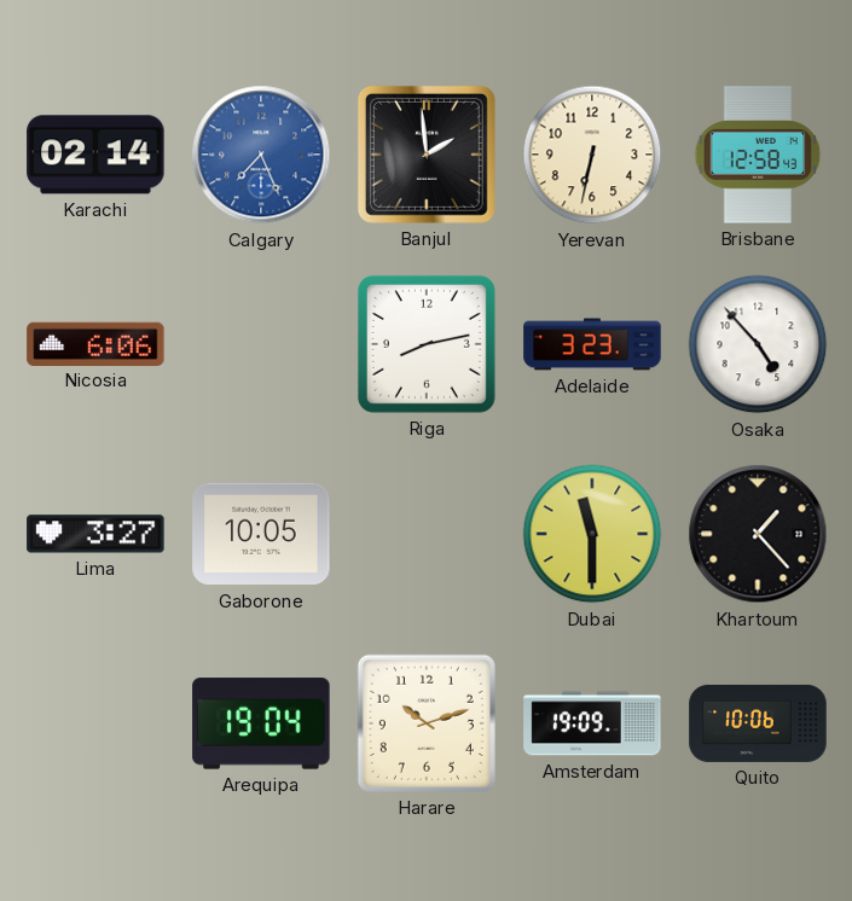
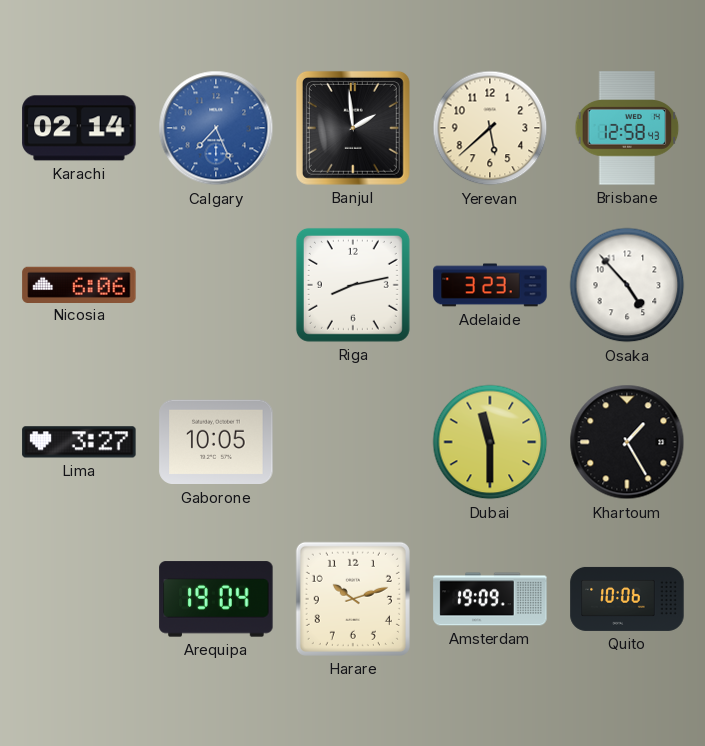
Yerevan: 6:32 -> 5:38 (490, 128)
Khartoum: 1:23 -> 1:25 (627, 442)
